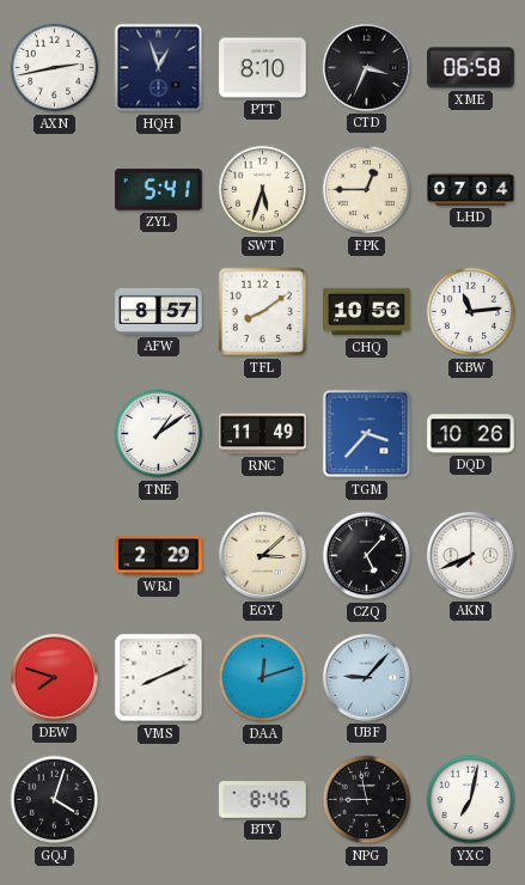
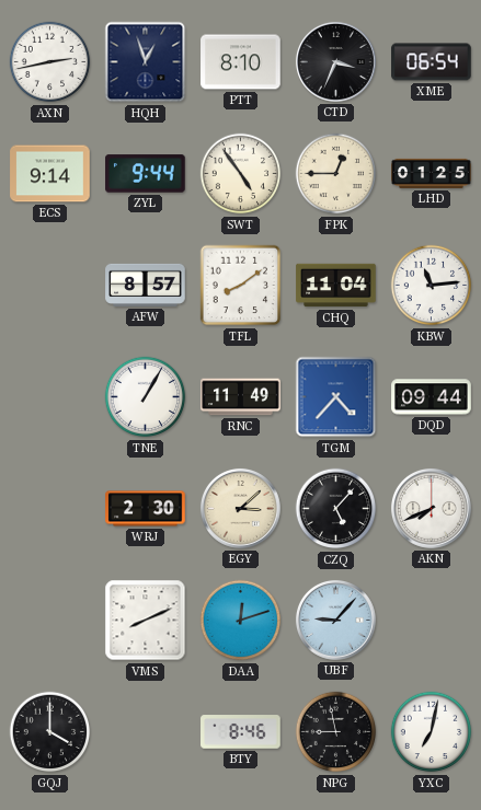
XME: 06:58 -> 06:54 (432, 62)
ECS: none -> 9:14 (50, 174)
ZYL: 5:41 -> 9:44 (146, 174)
SWT: 5:33 -> 4:54 (241, 174)
LHD: 07:04 -> 01:25 (432, 173)
CHQ: 10:56 -> 11:04 (336, 286)
TNE: 1:09 -> 1:05 (146, 397)
TGM: 3:37 -> 4:37 (336, 397)
DQD: 10:26 -> 09:44 (432, 397)
WRJ: 2:29 -> 2:30 (146, 509)
DEW: 7:48 -> none (54, 677)
GQJ: 4:03 -> 4:00 (50, 732)
